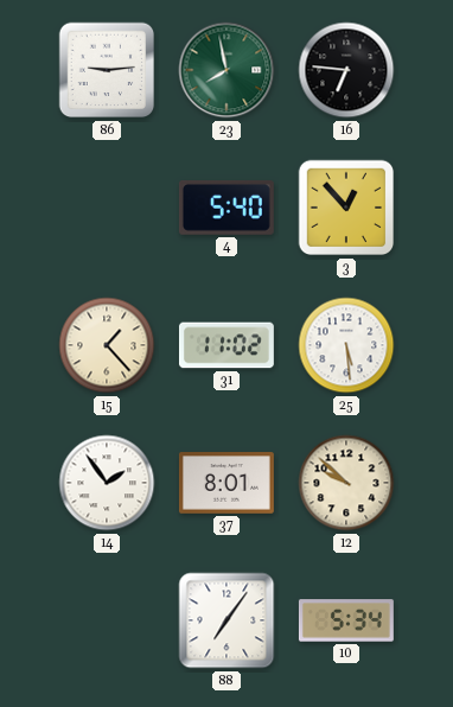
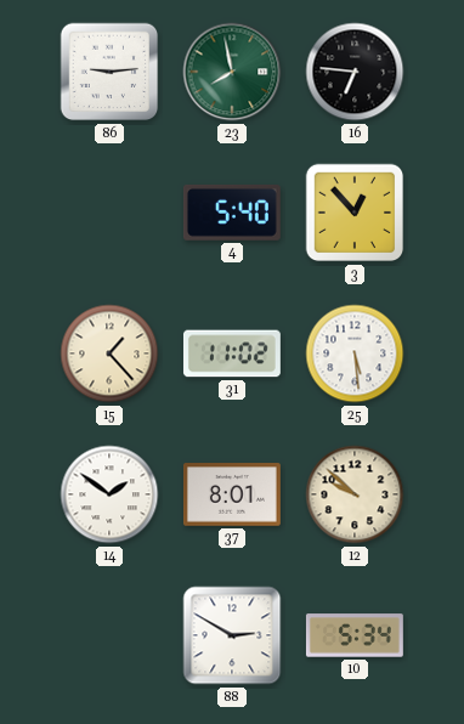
14: 1:54 -> 1:51 (109, 494)
88: 7:06 -> 2:50 (232, 635)
